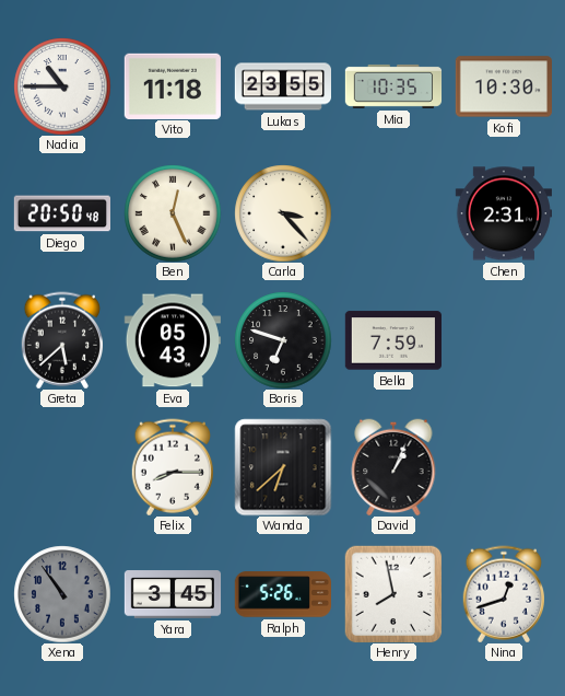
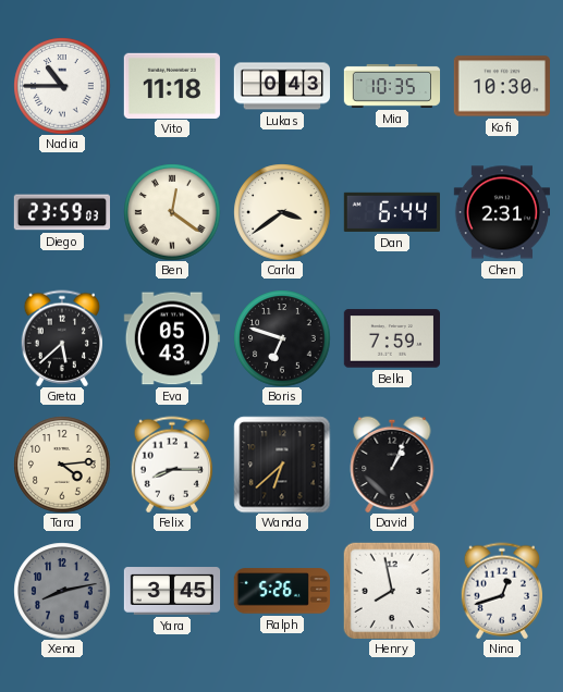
Lukas: 23:55 -> 0:43 (281, 86)
Diego: 20:50 -> 23:59 (61, 212)
Ben: 12:26 -> 12:21 (172, 212)
Carla: 3:23 -> 3:39 (282, 212)
Dan: none -> 6:44 (391, 212)
Tara: none -> 4:14 (62, 465)
Xena: 10:54 -> 8:13 (62, 591)
